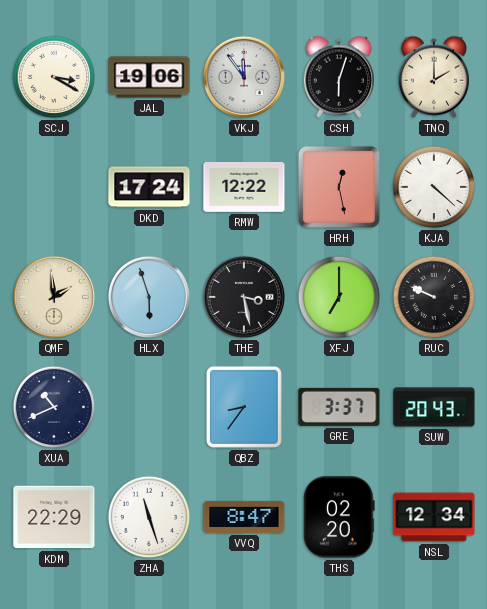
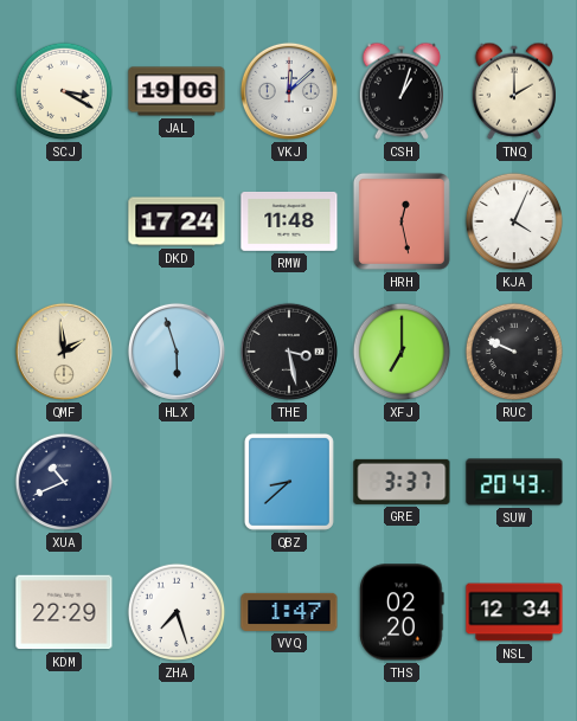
VKJ: 11:54 -> 12:08 (289, 91)
CSH: 6:03 -> 1:03 (400, 91)
RMW: 12:22 -> 11:48 (289, 221)
KJA: 4:22 -> 4:04 (514, 221)
QBZ: 8:36 -> 8:38 (289, 482)
ZHA: 11:27 -> 7:27 (177, 612)
VVQ: 8:47 -> 1:47 (289, 612)
